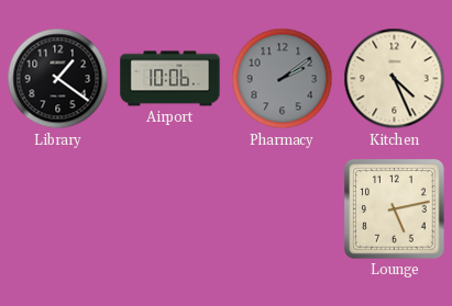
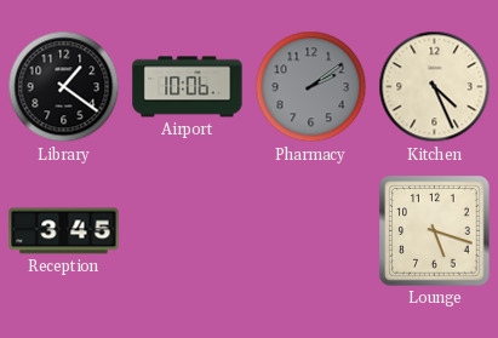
Reception: none -> 3:45 (64, 231)
Lounge: 5:13 -> 5:18 (435, 231)
